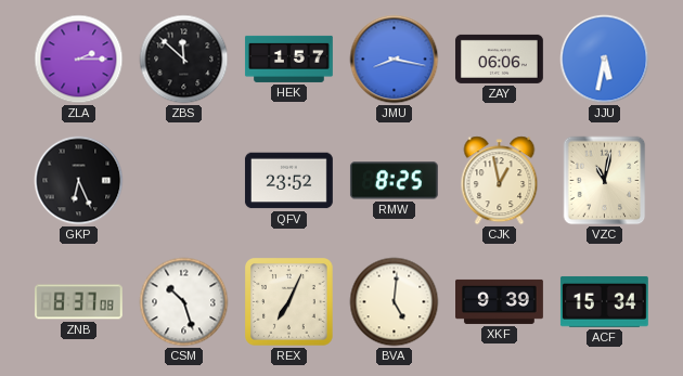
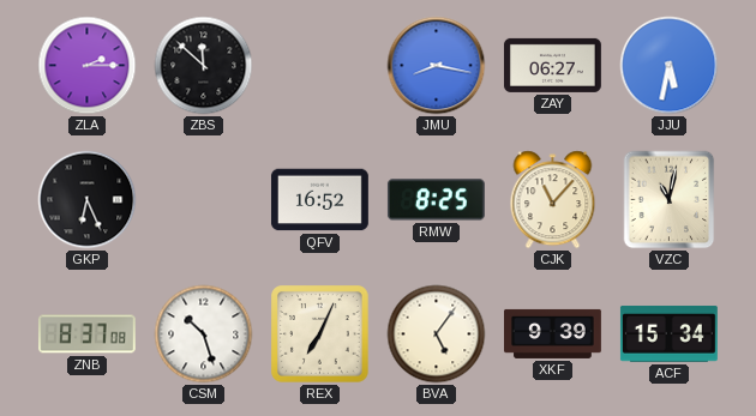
HEK: 1:57 -> none (288, 59)
ZAY: 06:06 -> 06:27 (552, 65)
QFV: 23:52 -> 16:52 (319, 200)
CJK: 12:58 -> 11:07 (553, 200)
BVA: 5:01 -> 5:06 (437, 334)
